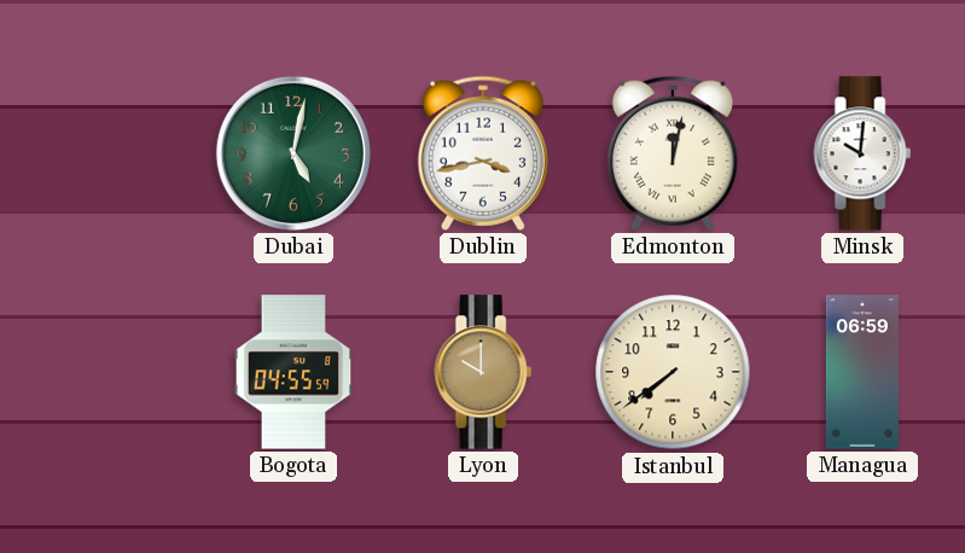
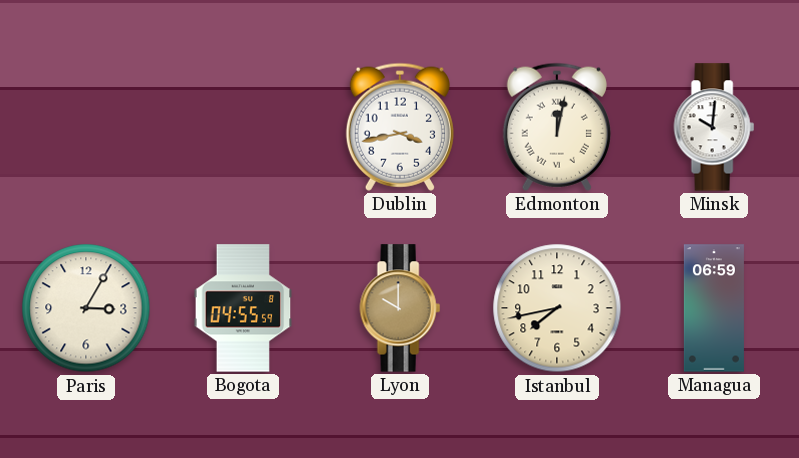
Dubai: 5:02 -> none (293, 153)
Paris: none -> 3:05 (86, 308)
Istanbul: 7:39 -> 7:43 (557, 308)
